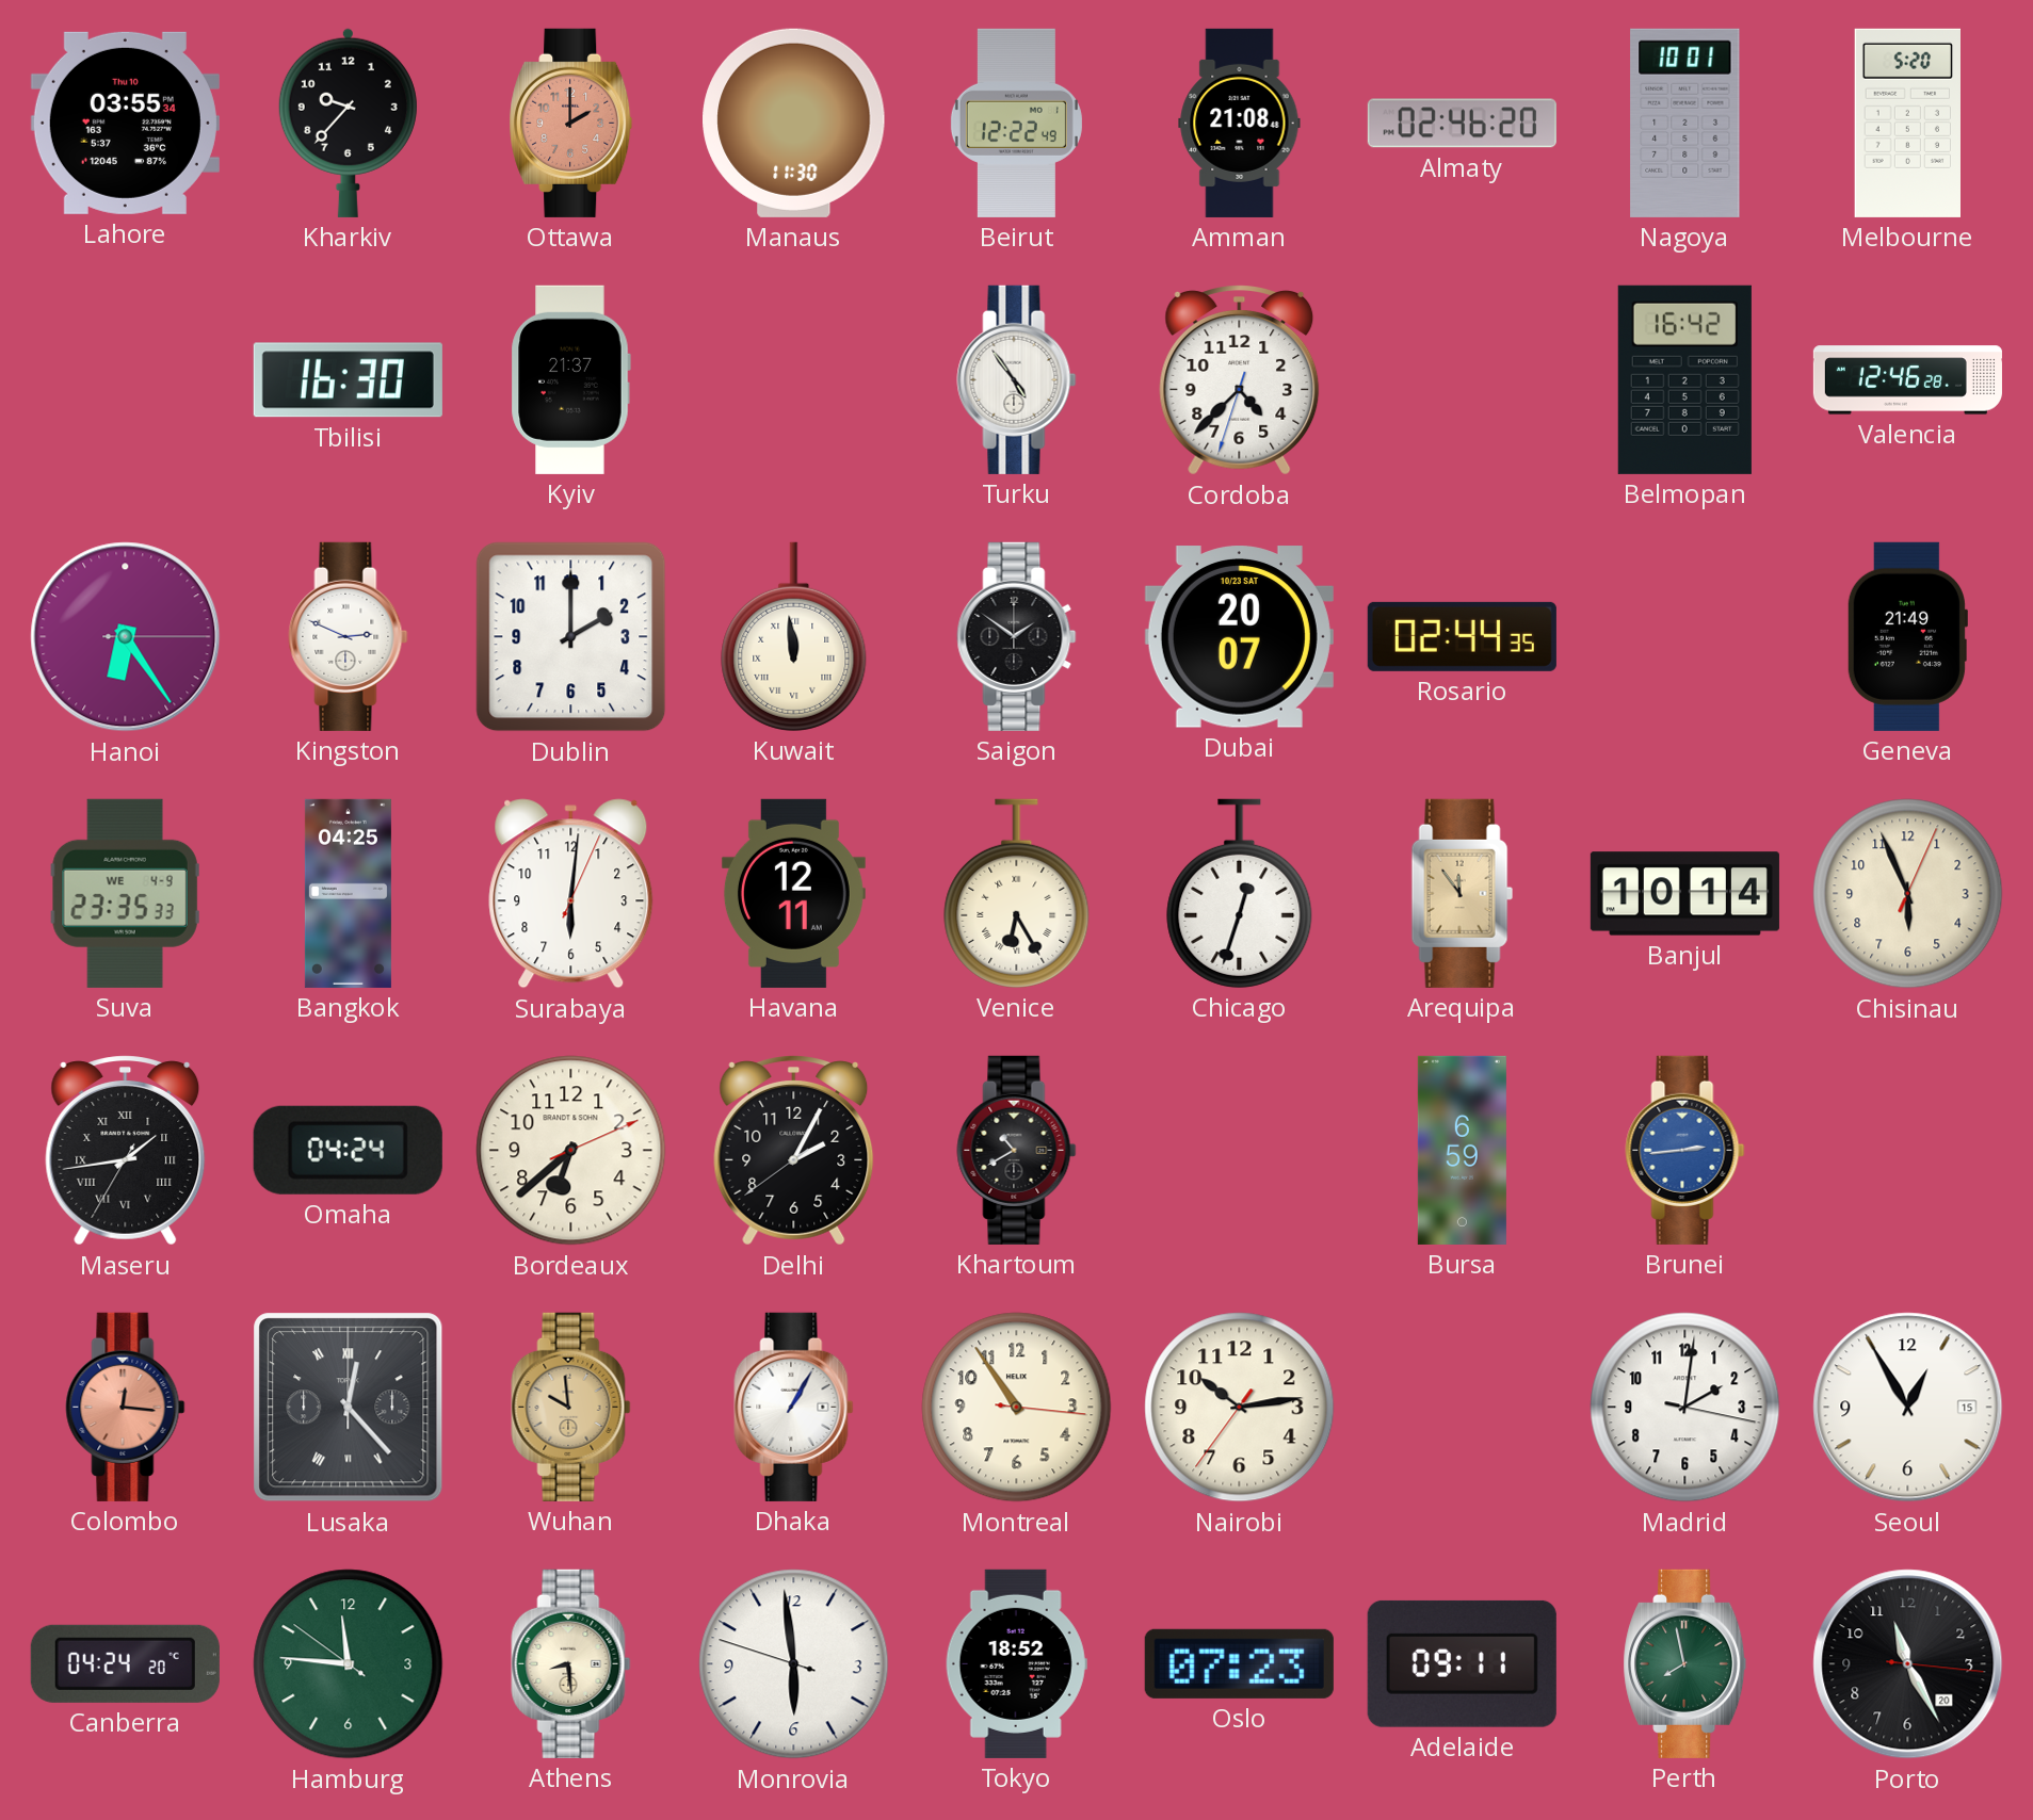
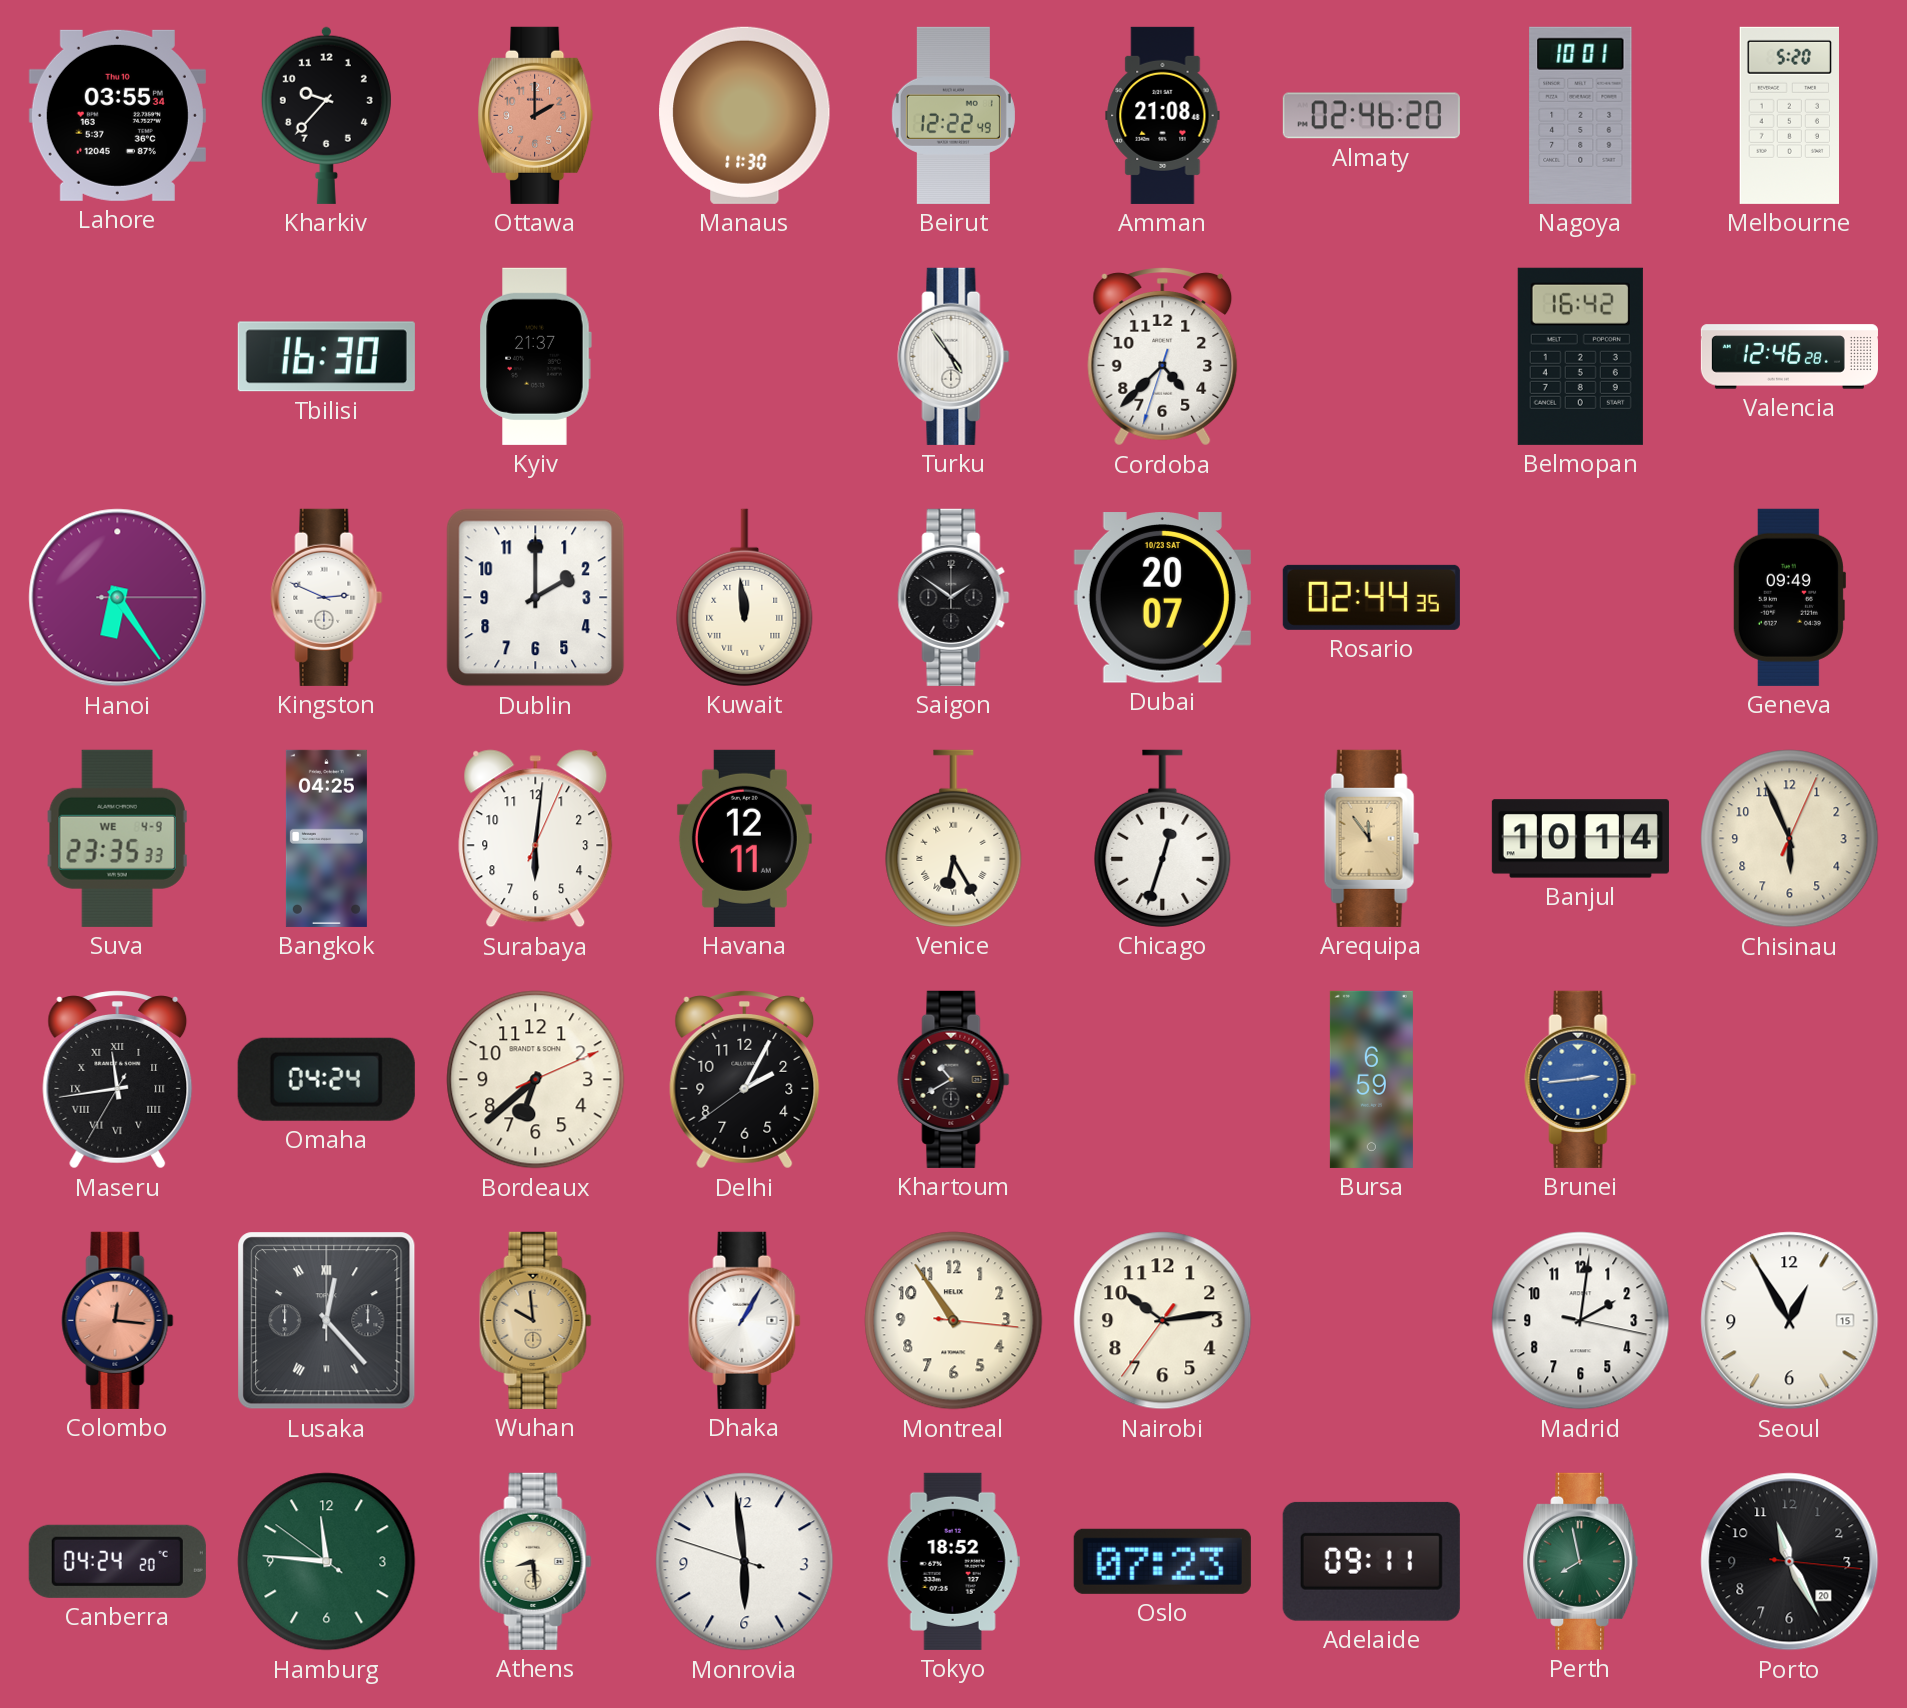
Geneva: 21:49 -> 09:49 (1789, 597)
Maseru: 1:43 -> 11:43 (118, 1080)
